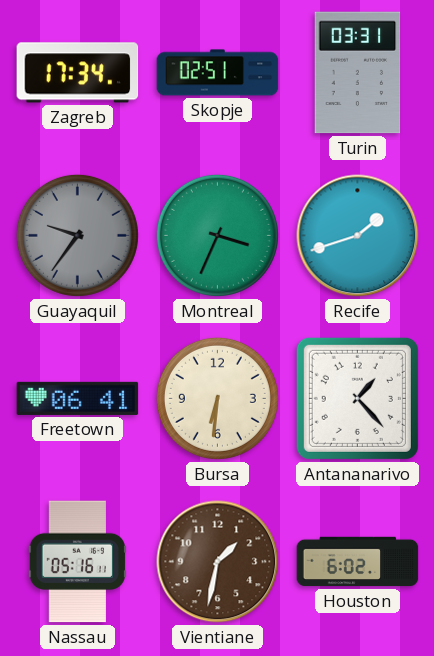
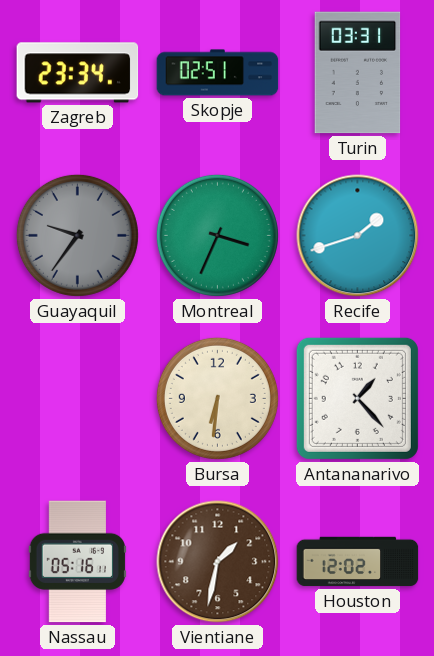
Zagreb: 17:34 -> 23:34 (78, 73)
Freetown: 06:41 -> none (78, 398)
Houston: 6:02 -> 12:02 (358, 562)
